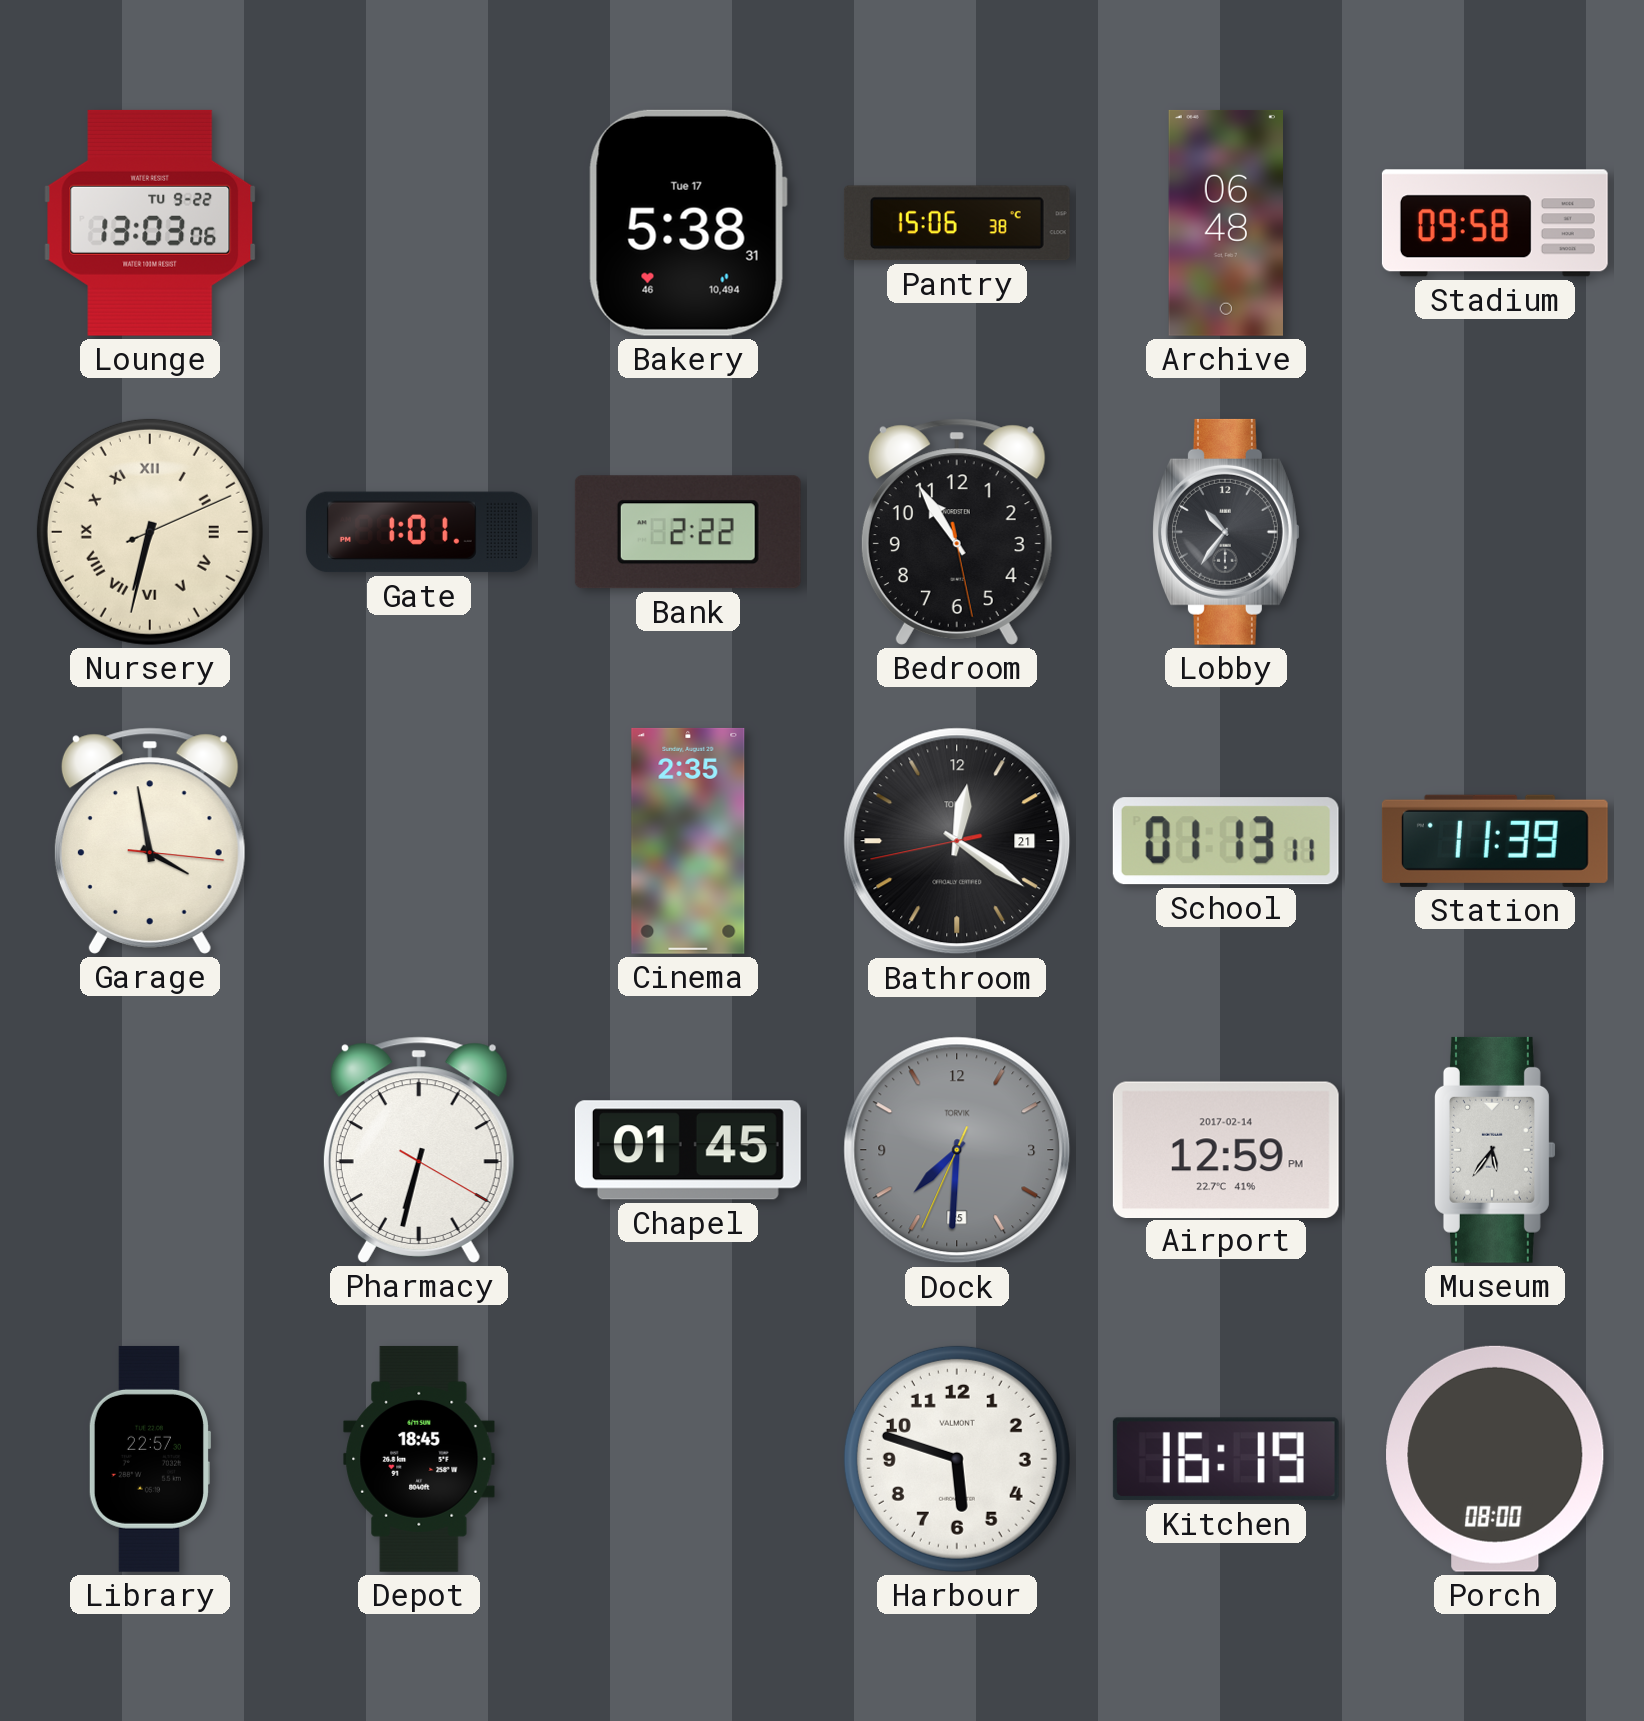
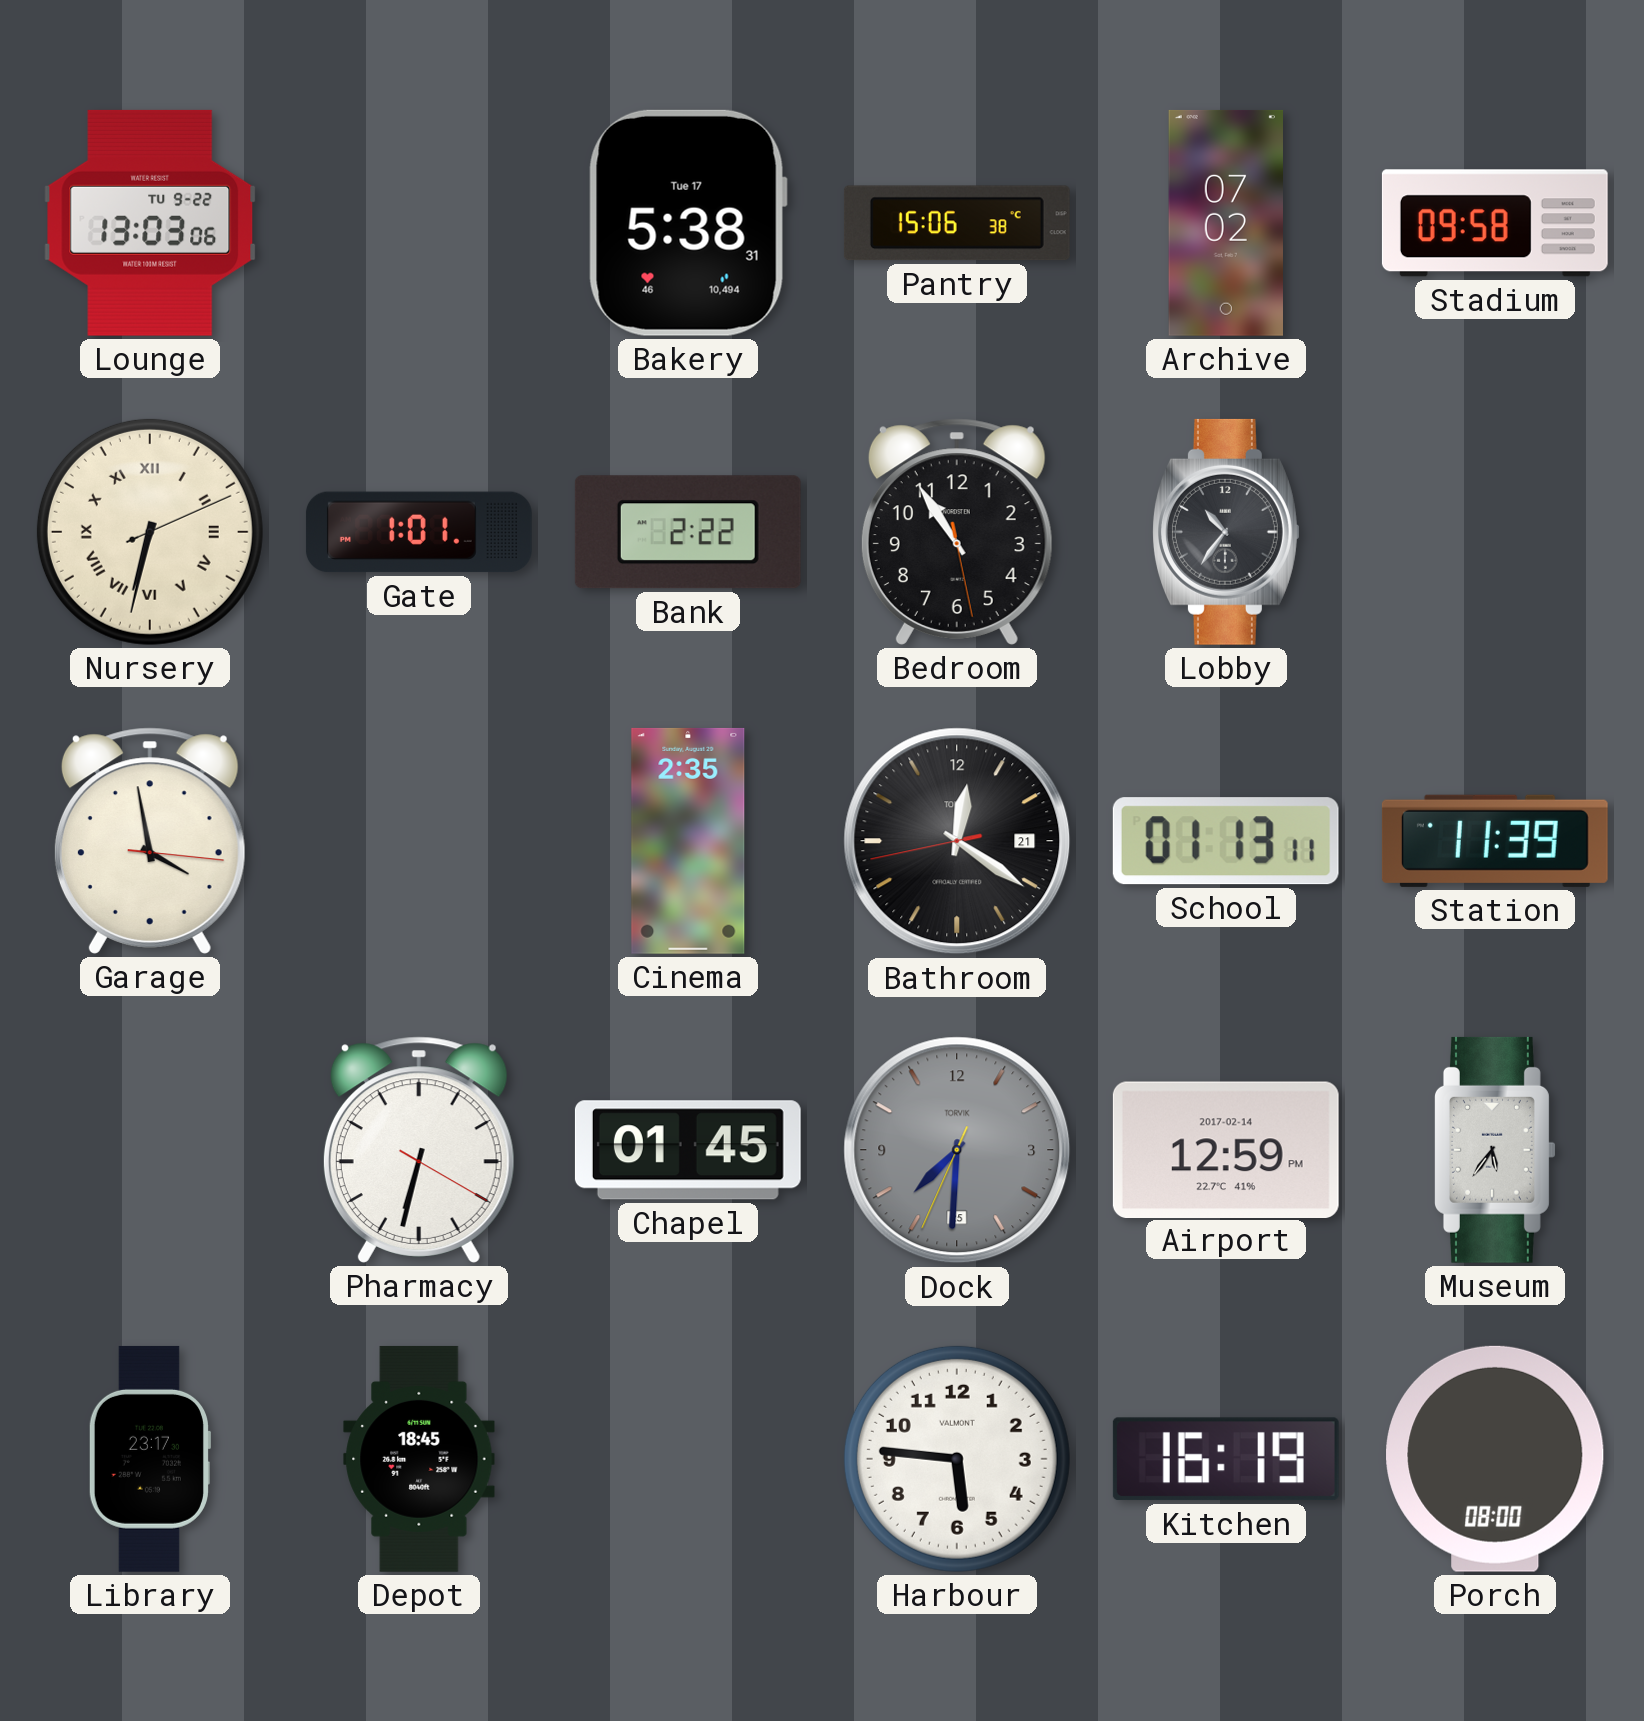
Archive: 06:48 -> 07:02 (1226, 223)
Library: 22:57 -> 23:17 (149, 1459)
Harbour: 5:48 -> 5:46 (957, 1459)
